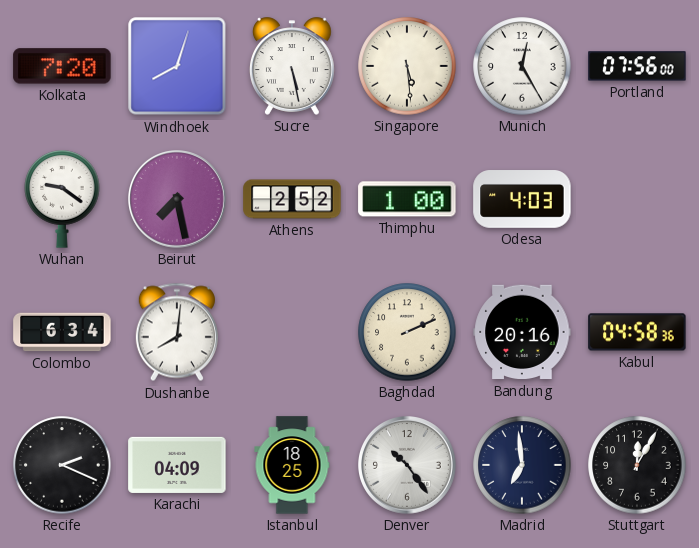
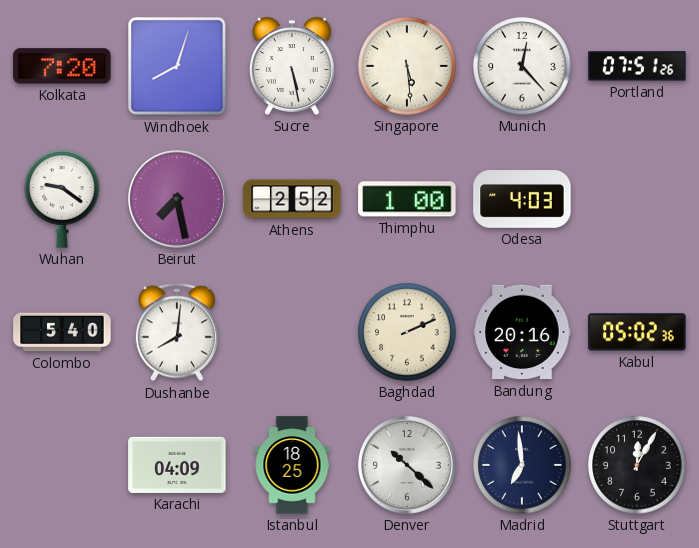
Munich: 12:25 -> 12:23 (522, 66)
Portland: 07:56 -> 07:51 (637, 66)
Colombo: 6:34 -> 5:40 (62, 332)
Kabul: 04:58 -> 05:02 (637, 332)
Recife: 2:19 -> none (62, 465)
Denver: 10:24 -> 10:22 (408, 466)
